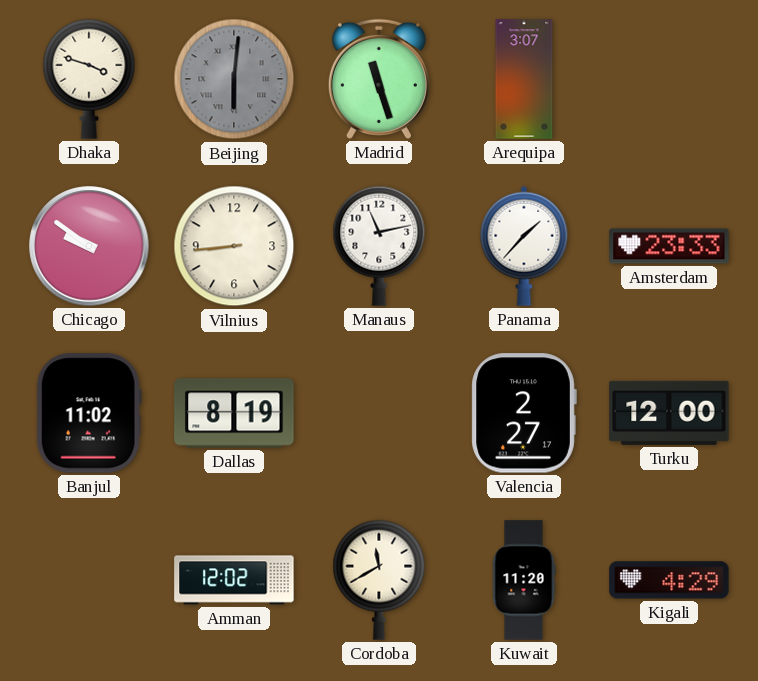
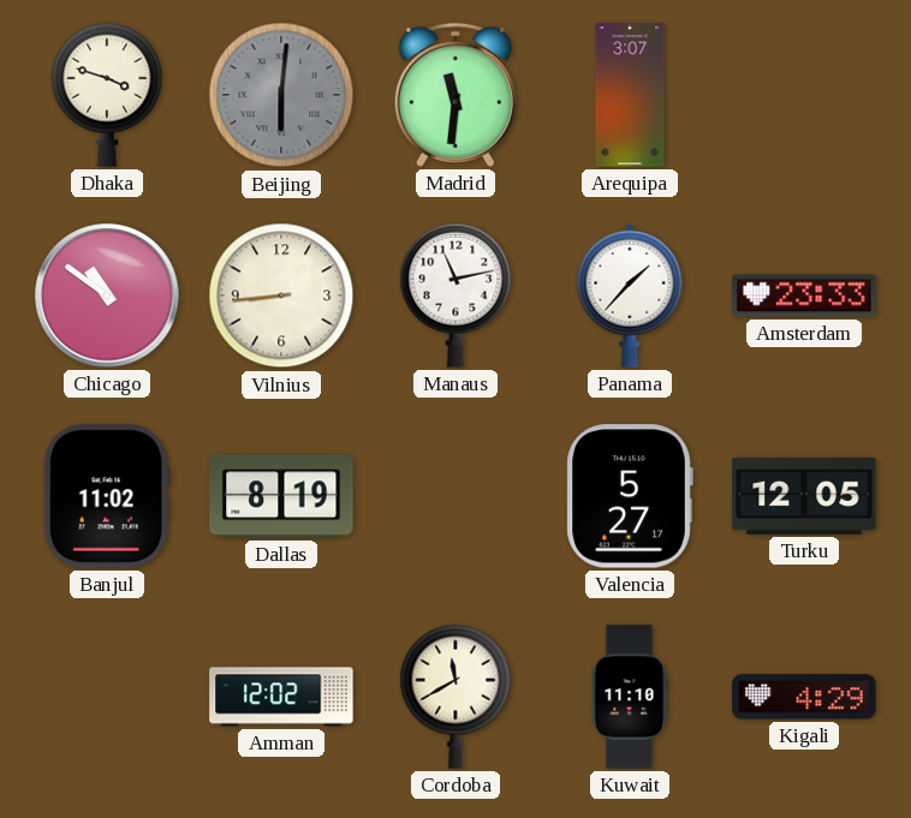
Madrid: 11:27 -> 11:31 (455, 95)
Chicago: 9:51 -> 10:51 (107, 295)
Valencia: 2:27 -> 5:27 (630, 496)
Turku: 12:00 -> 12:05 (804, 496)
Kuwait: 11:20 -> 11:10 (630, 697)
